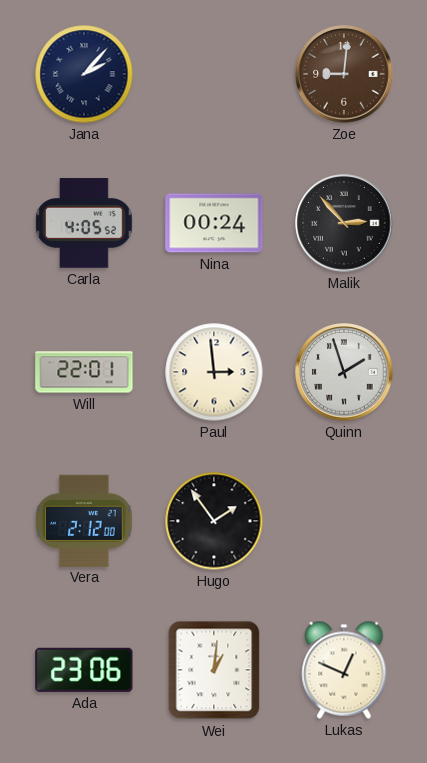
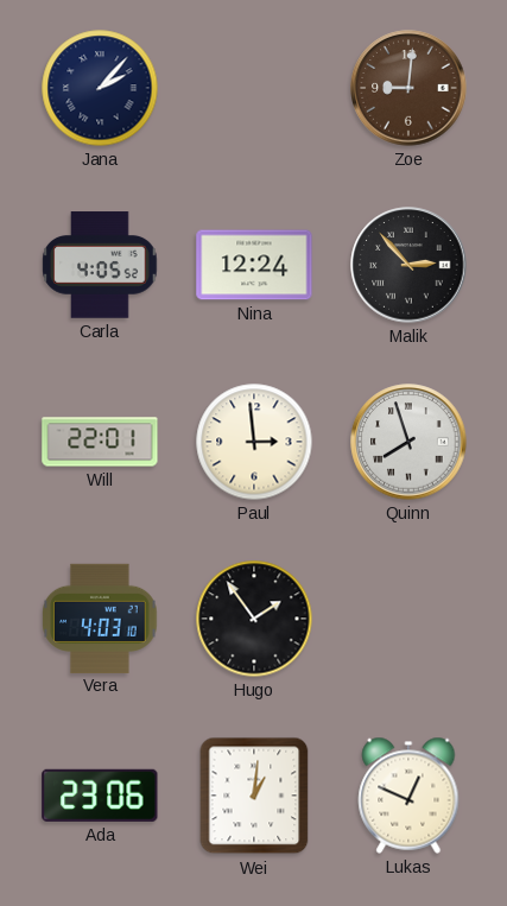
Nina: 00:24 -> 12:24 (254, 265)
Quinn: 1:57 -> 7:57 (408, 442)
Vera: 2:12 -> 4:03 (100, 617)
